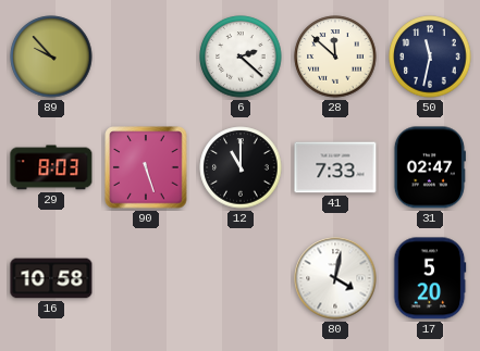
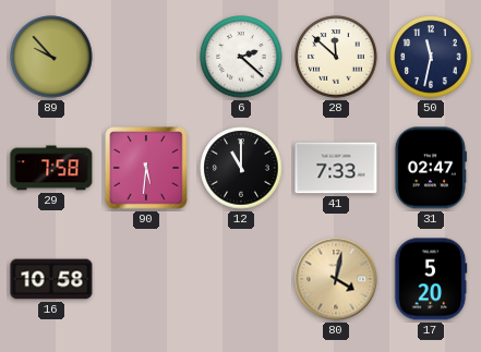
29: 8:03 -> 7:58 (51, 168)
90: 5:27 -> 5:31 (146, 168)
80 dial: white -> champagne (336, 279)
